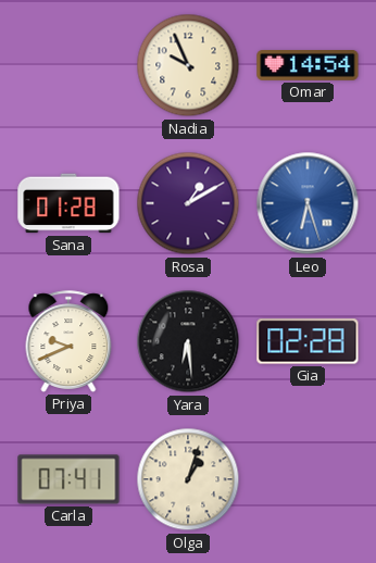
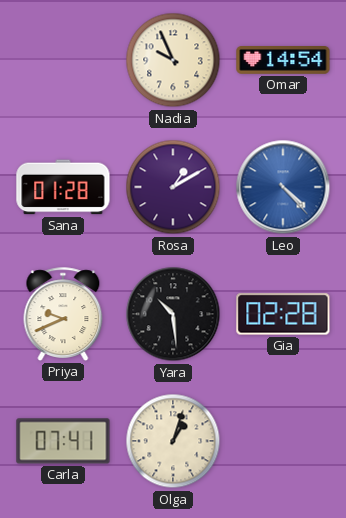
Leo: 6:27 -> 4:23 (283, 187)
Yara: 6:29 -> 10:29 (173, 314)
